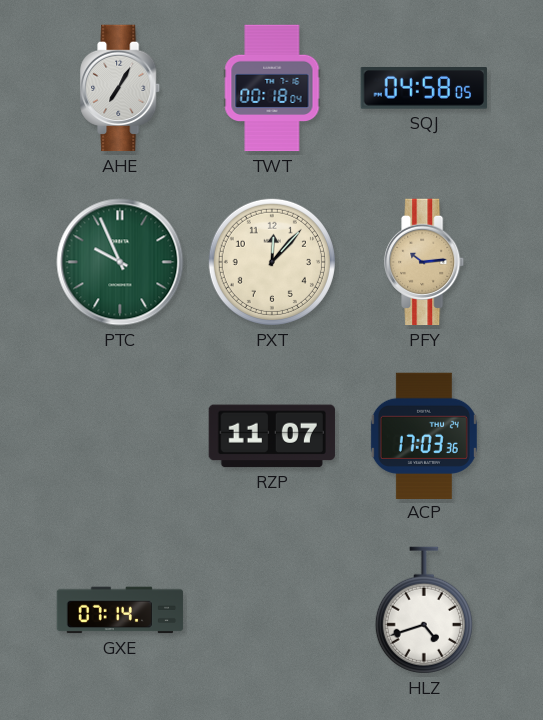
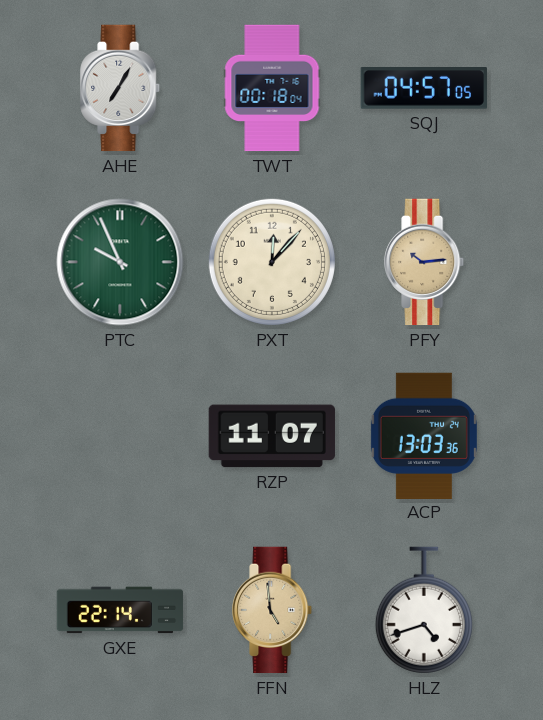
SQJ: 04:58 -> 04:57 (424, 89)
ACP: 17:03 -> 13:03 (424, 435)
GXE: 07:14 -> 22:14 (120, 610)
FFN: none -> 4:59 (273, 610)
